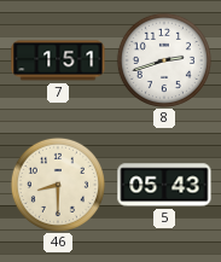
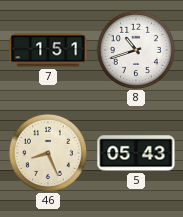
8: 2:42 -> 10:42 (136, 50)
46: 8:30 -> 8:26 (48, 153)
